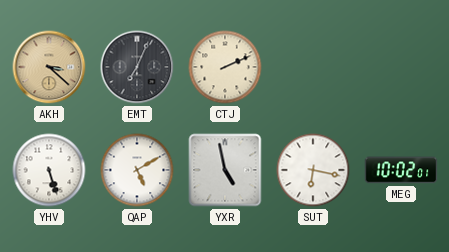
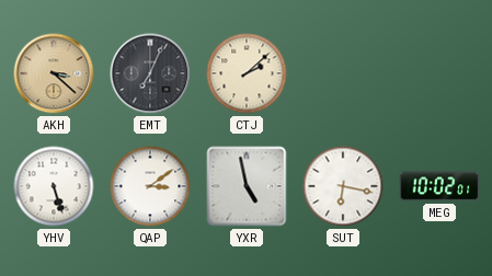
CTJ: 2:11 -> 2:08 (247, 73)
QAP: 5:10 -> 3:09 (150, 186)
